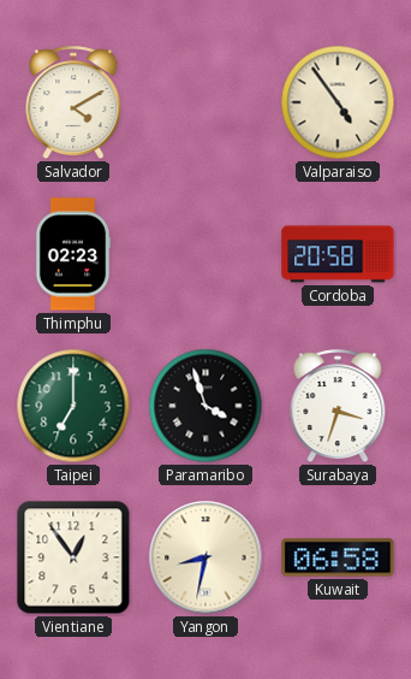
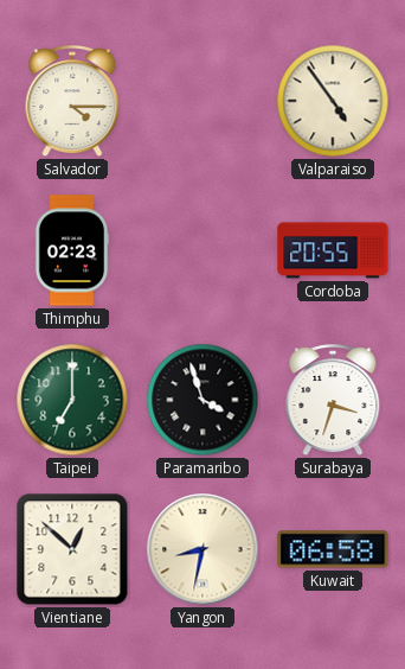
Salvador: 4:10 -> 4:15 (72, 102)
Cordoba: 20:58 -> 20:55 (333, 250)
Vientiane: 12:54 -> 12:52 (72, 549)
